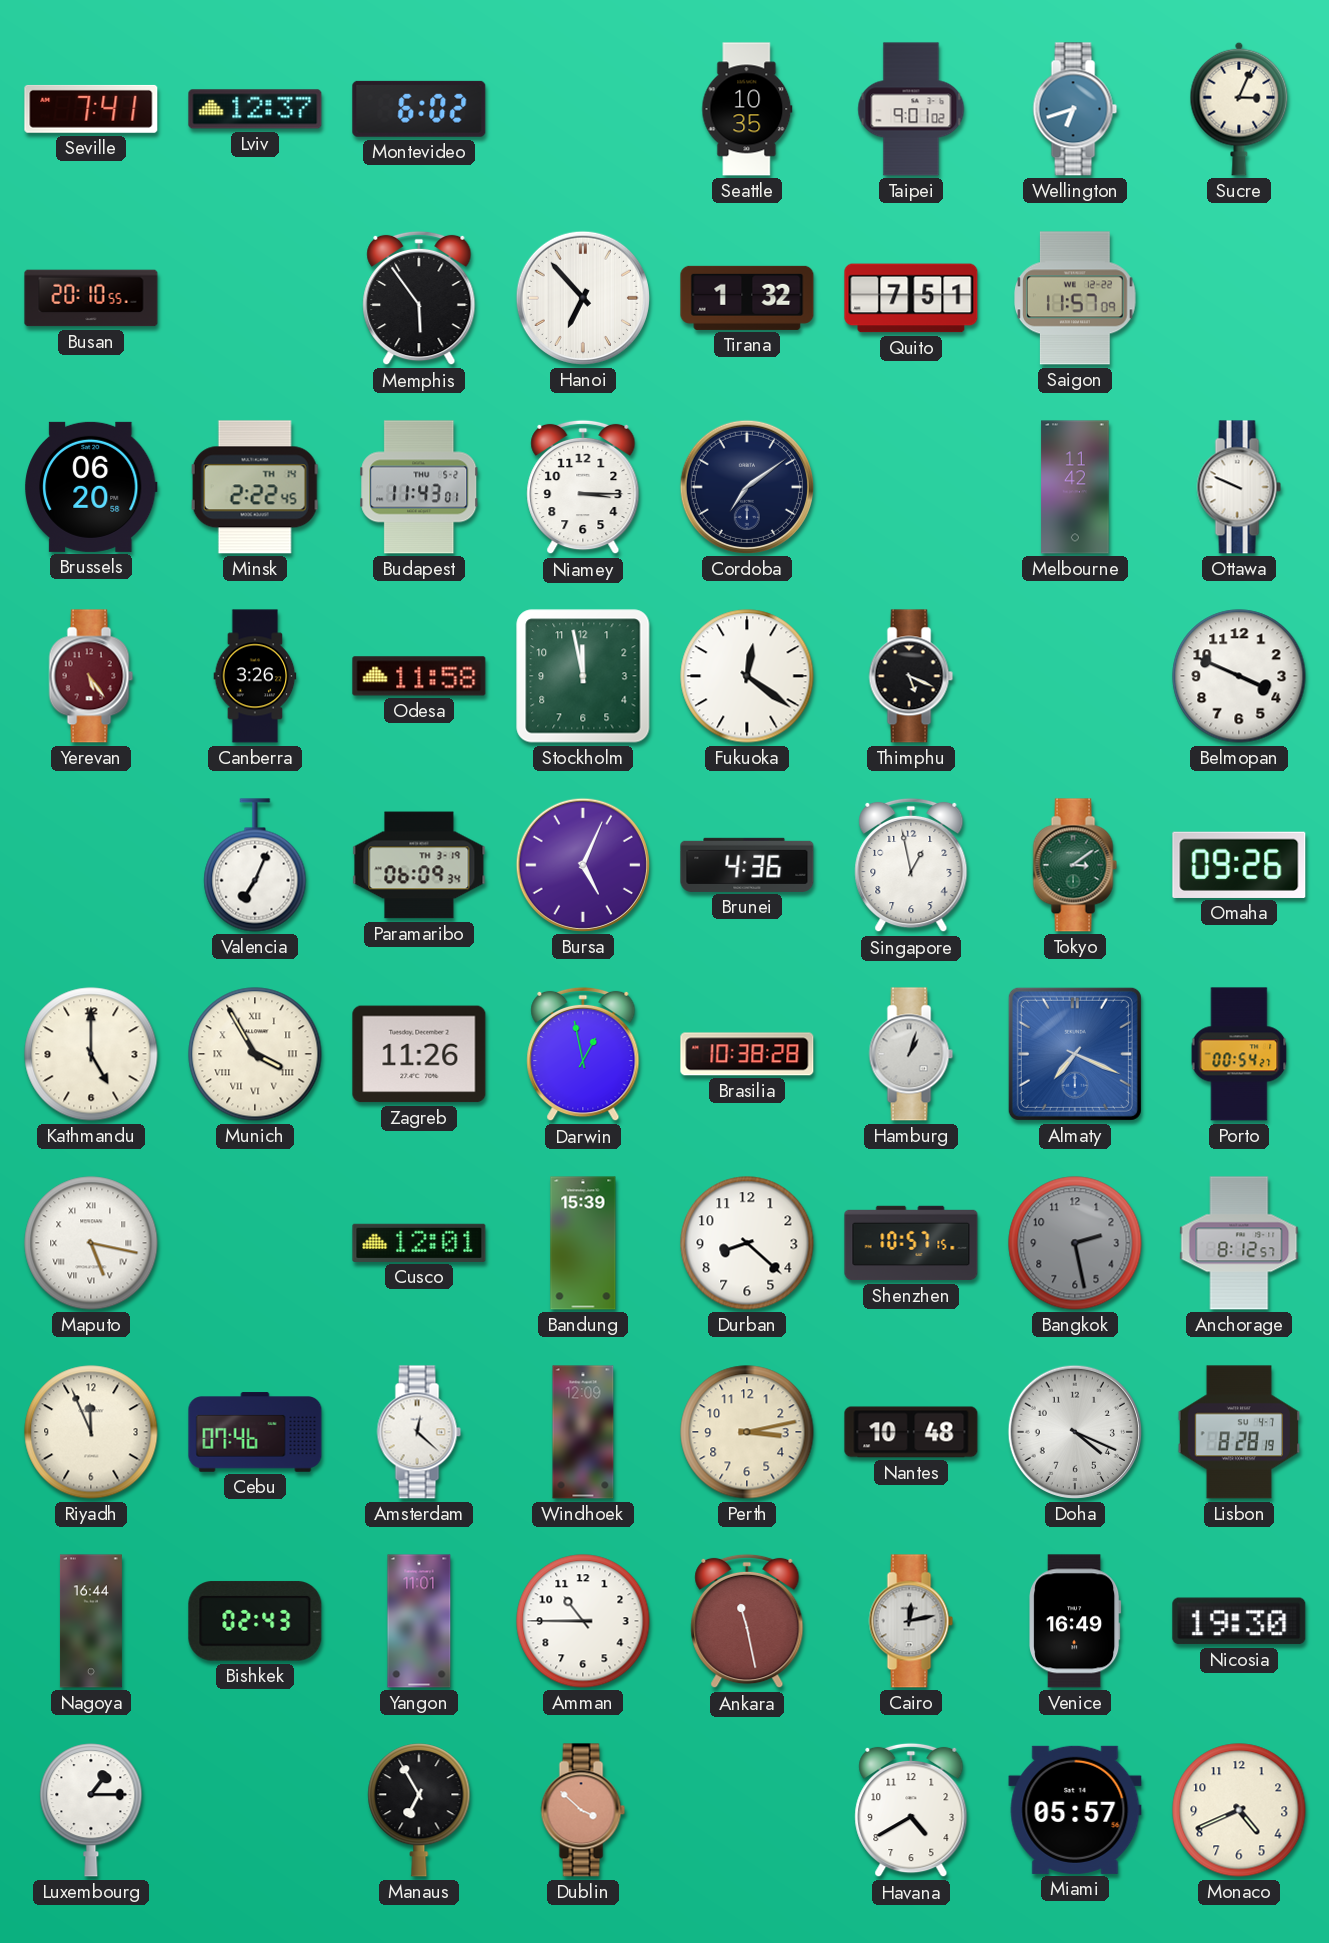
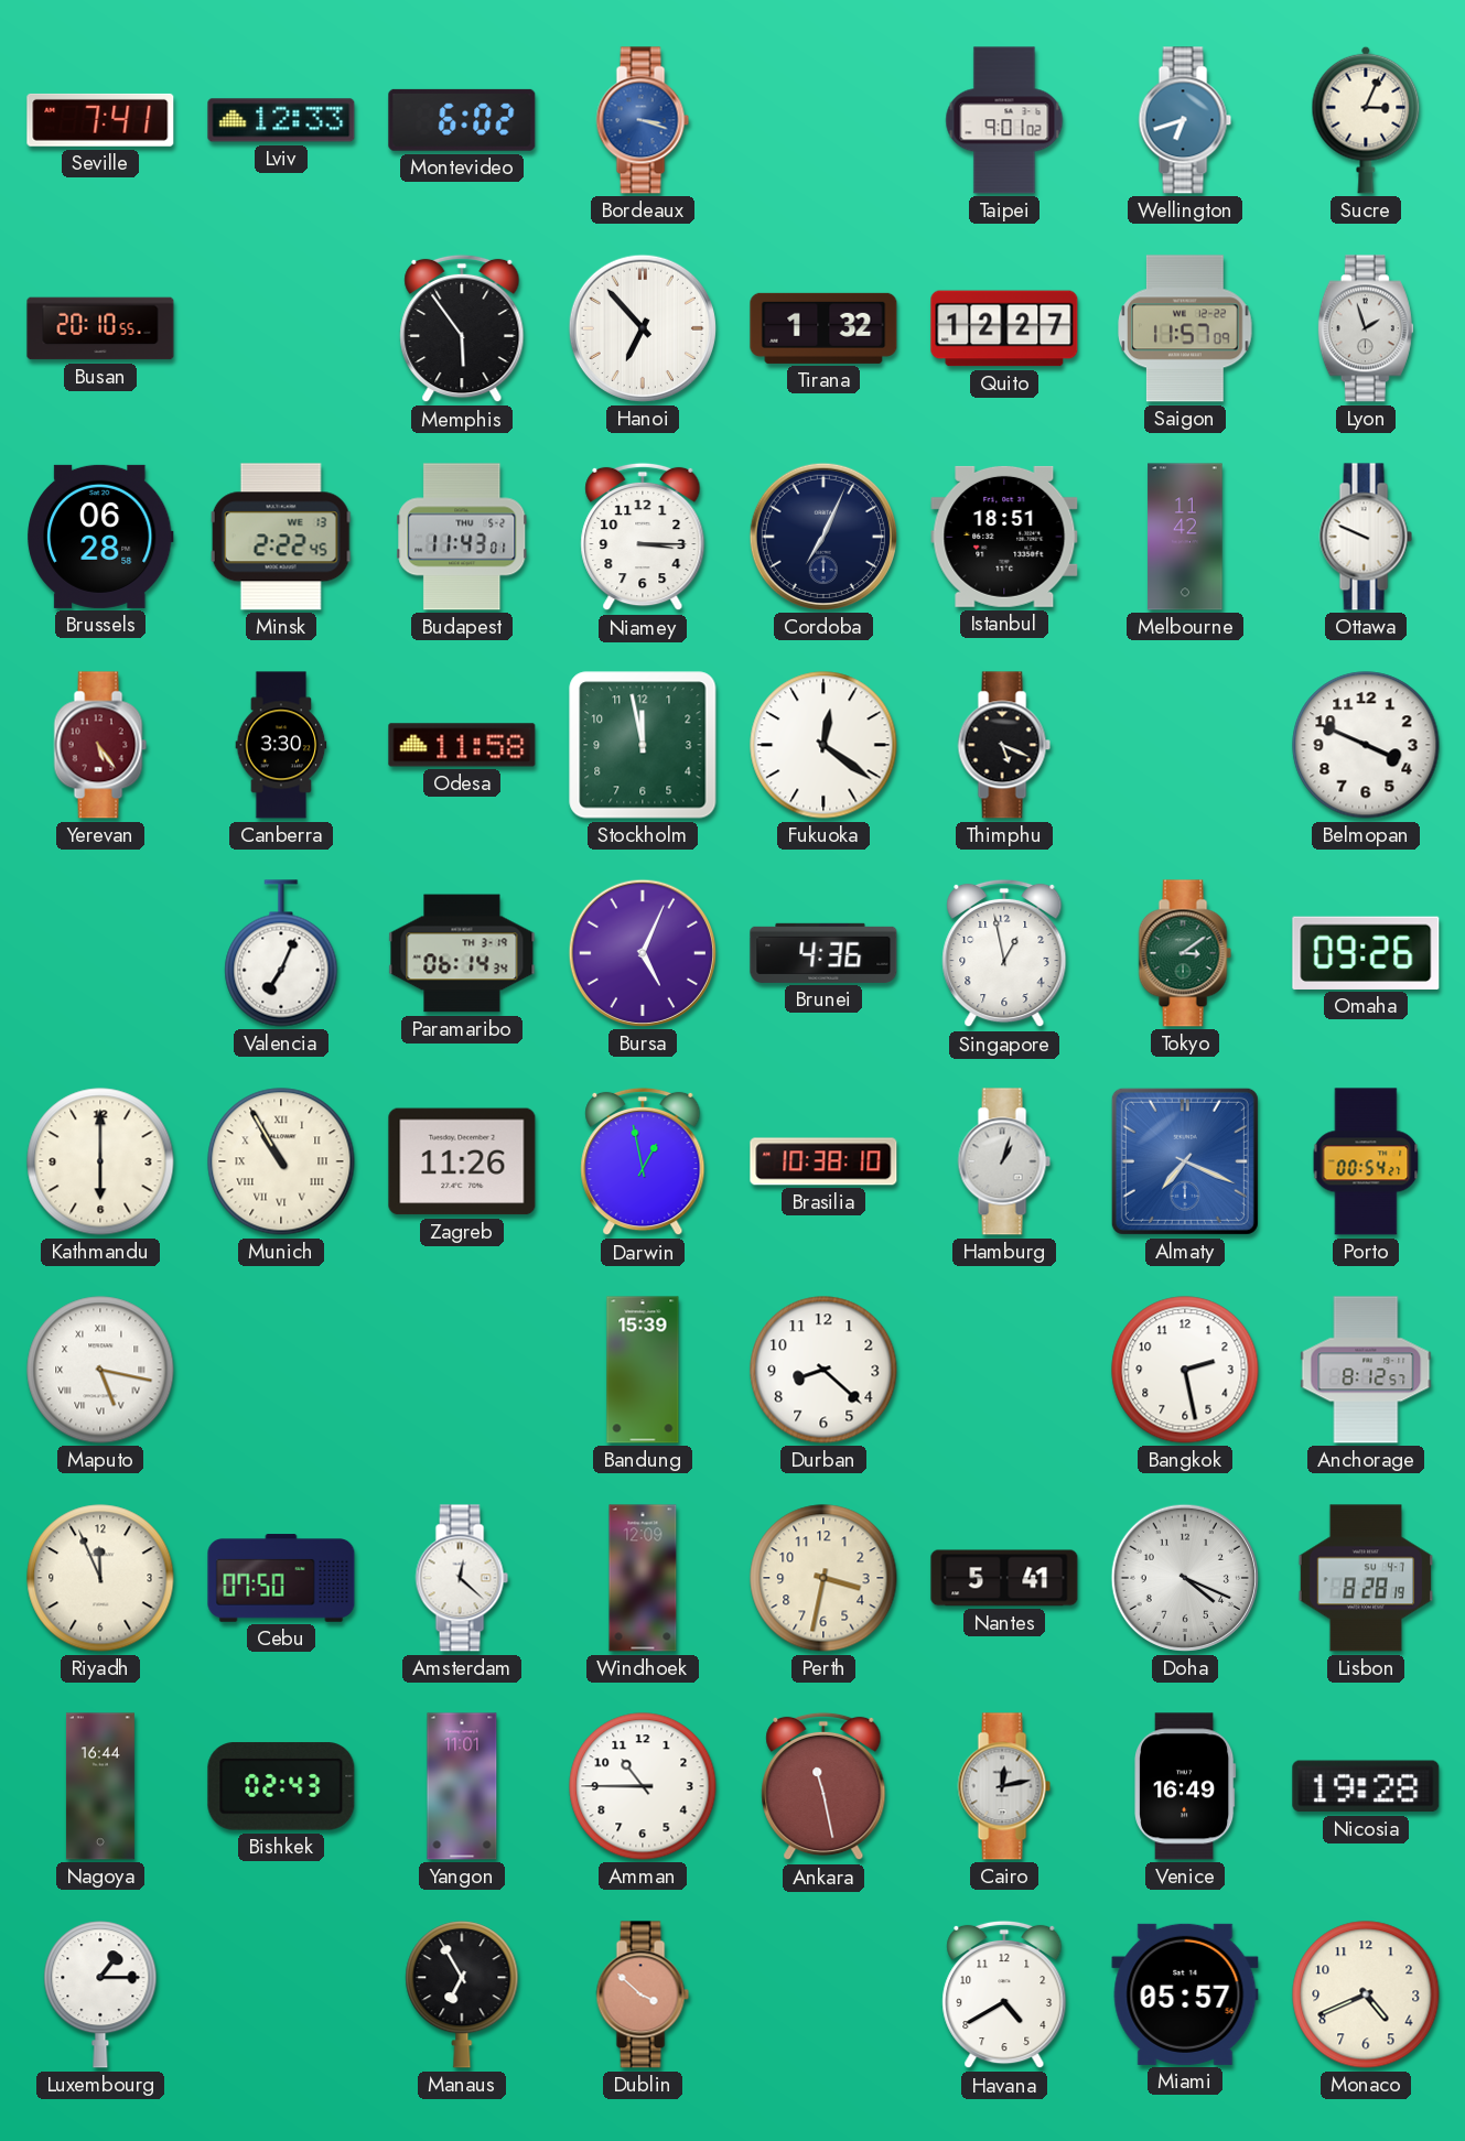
Lviv: 12:37 -> 12:33 (281, 120)
Bordeaux: none -> 3:18 (643, 120)
Seattle: 10:35 -> none (747, 109)
Quito: 7:51 -> 12:27 (1004, 328)
Lyon: none -> 1:57 (1366, 328)
Brussels: 06:20 -> 06:28 (100, 537)
Minsk date: TH 14 -> WE 13 (281, 537)
Cordoba: 7:09 -> 7:04 (823, 537)
Istanbul: none -> 18:51 (1004, 537)
Canberra: 3:26 -> 3:30 (281, 745)
Paramaribo: 06:09 -> 06:14 (462, 953)
Kathmandu: 5:00 -> 6:00 (100, 1161)
Munich: 3:55 -> 10:55 (281, 1161)
Brasilia: 10:38:28 -> 10:38:10 (823, 1161)
Cusco: 12:01 -> none (419, 1243)
Shenzhen: 10:57 -> none (911, 1243)
Bangkok dial: grey -> white (1185, 1370)
Cebu: 07:46 -> 07:50 (281, 1578)
Perth: 3:13 -> 3:32 (823, 1578)
Nantes: 10:48 -> 5:41 (1004, 1578)
Nicosia: 19:30 -> 19:28 (1366, 1786)
